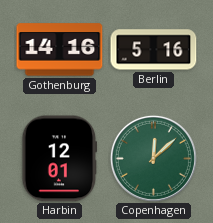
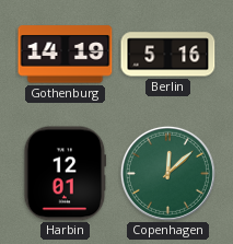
Gothenburg: 14:16 -> 14:19 (66, 55)
